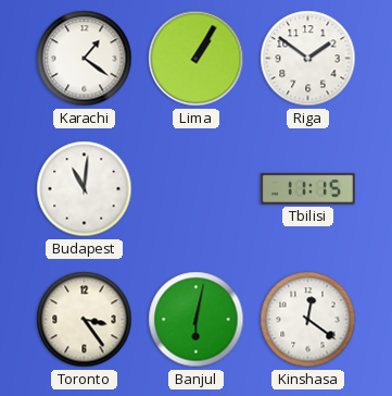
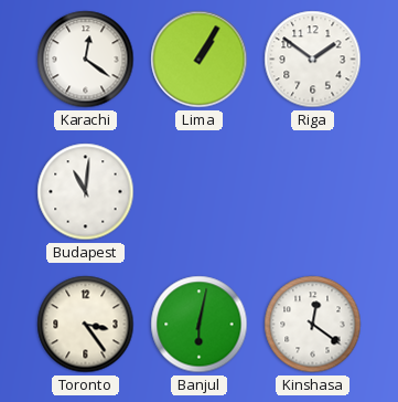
Karachi: 1:21 -> 12:21 (86, 60)
Tbilisi: 11:15 -> none (307, 188)
